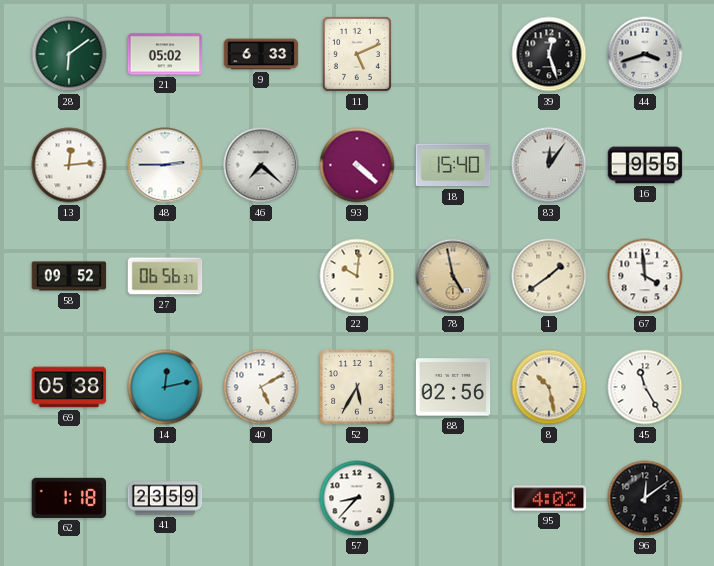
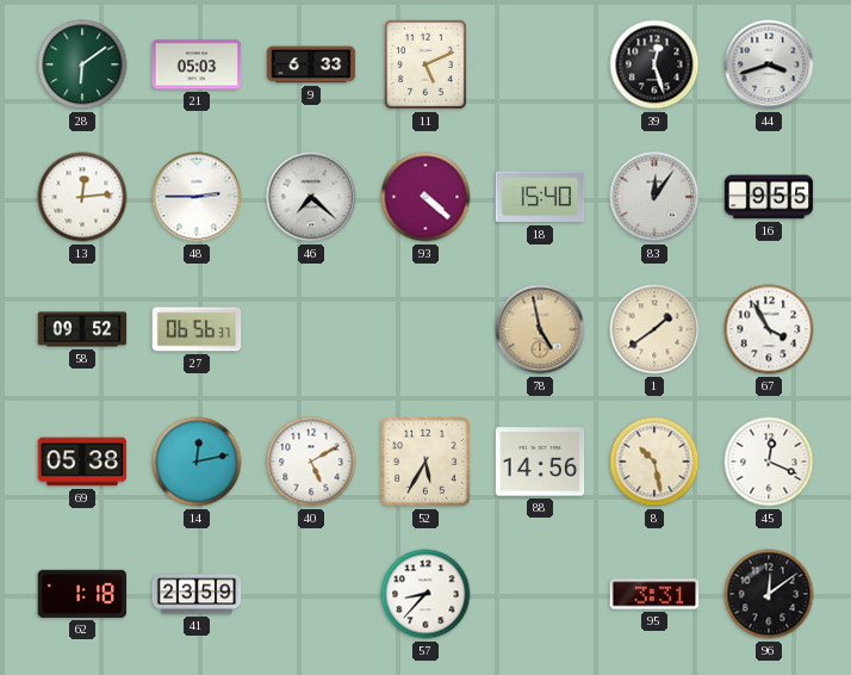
21: 05:02 -> 05:03 (197, 64)
22: 10:01 -> none (357, 276)
67: 3:59 -> 3:55 (769, 329)
88: 02:56 -> 14:56 (540, 462)
45: 11:25 -> 12:19 (769, 462)
95: 4:02 -> 3:31 (654, 594)
